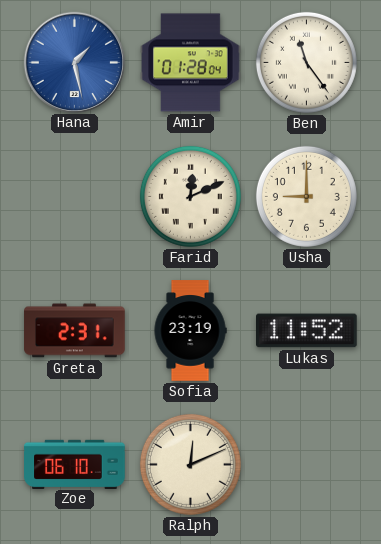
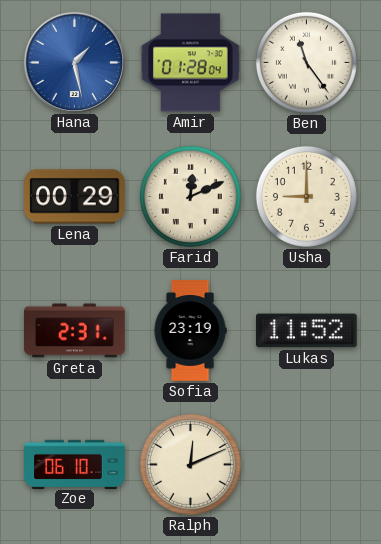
Lena: none -> 00:29 (75, 197)
